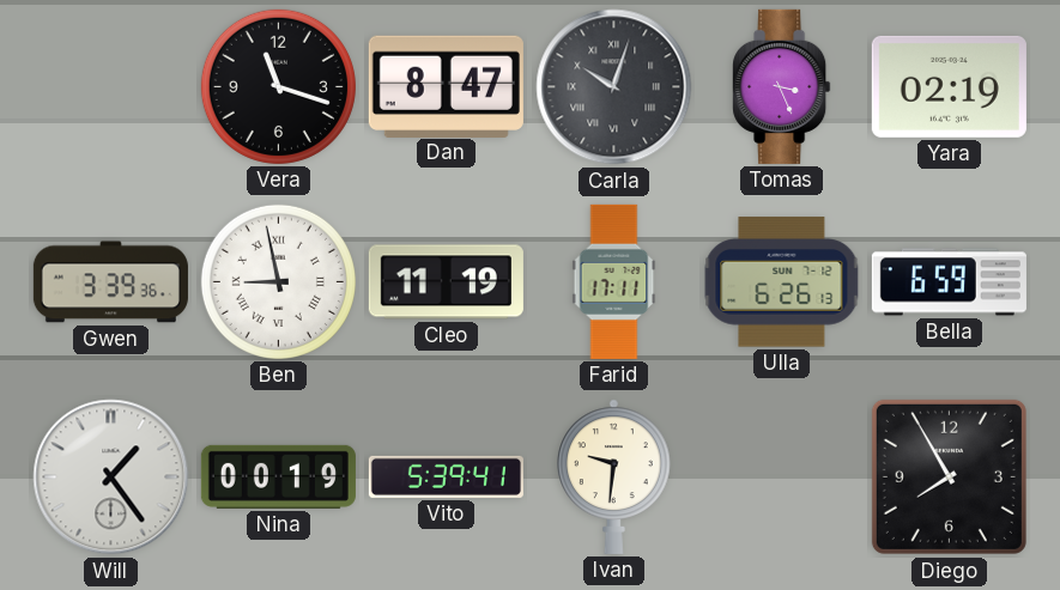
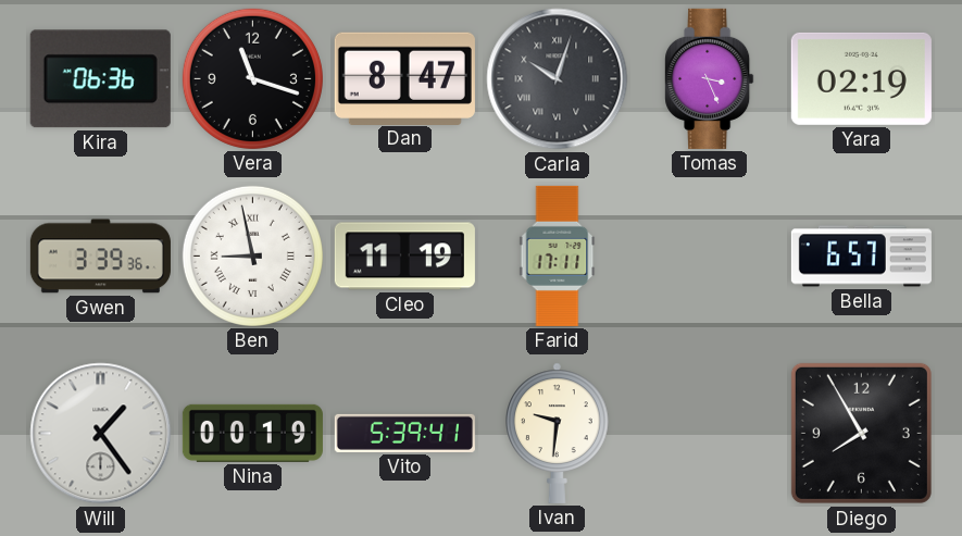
Kira: none -> 06:36 (100, 79)
Ulla: 6:26 -> none (782, 282)
Bella: 6:59 -> 6:57 (861, 257)
